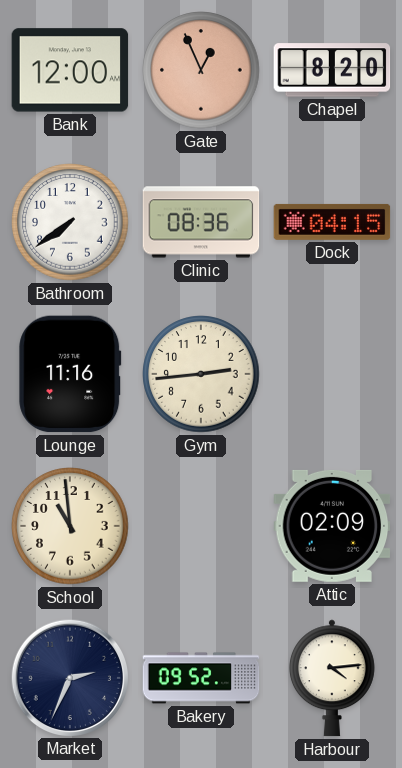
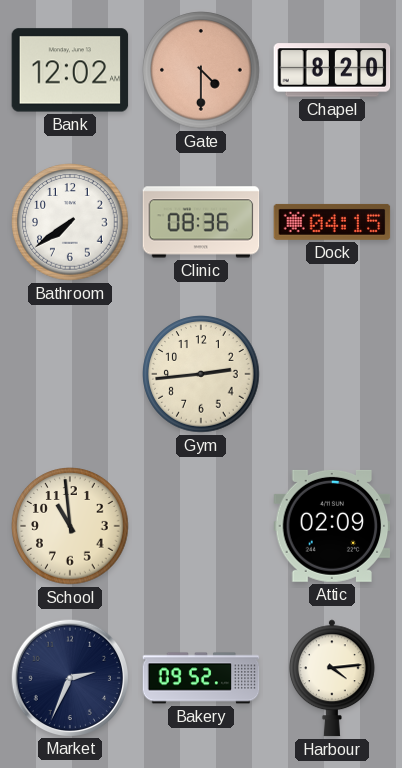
Bank: 12:00 -> 12:02 (70, 70)
Gate: 12:56 -> 4:30 (201, 70)
Lounge: 11:16 -> none (70, 374)
